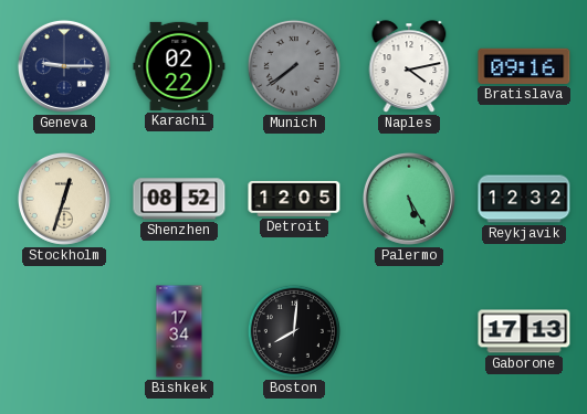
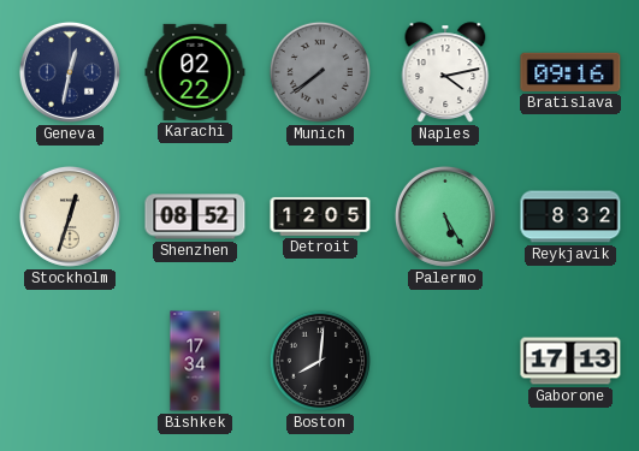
Geneva: 9:15 -> 12:32 (70, 72)
Reykjavik: 12:32 -> 8:32 (570, 216)
